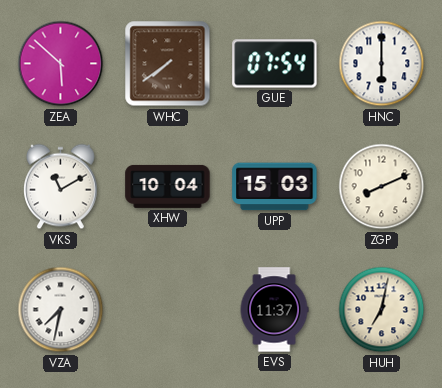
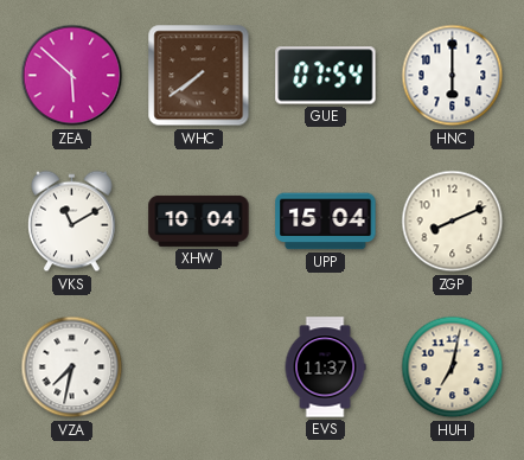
UPP: 15:03 -> 15:04 (326, 222)
